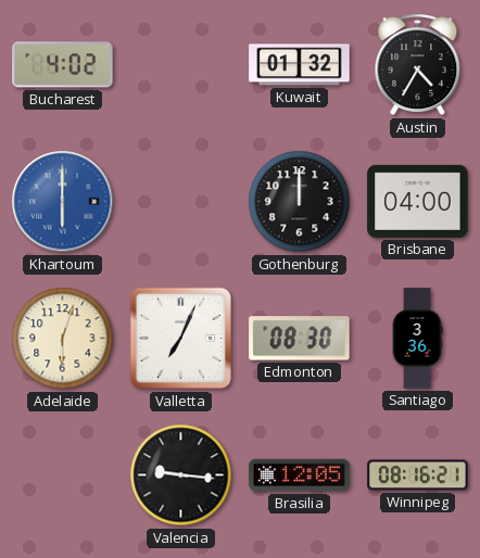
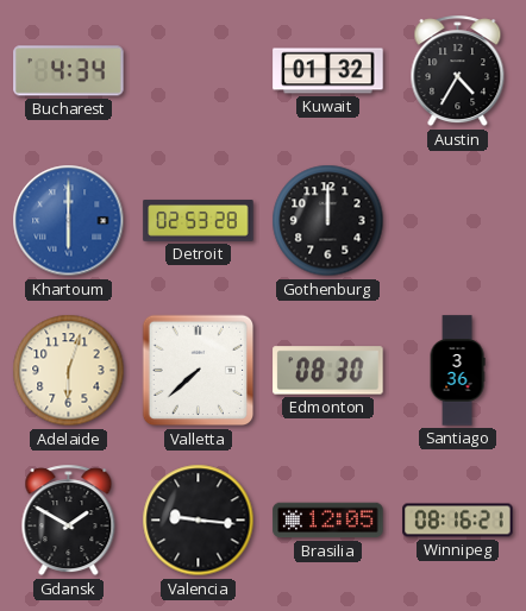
Bucharest: 4:02 -> 4:34 (69, 71)
Detroit: none -> 02:53 (199, 221)
Brisbane: 04:00 -> none (418, 201)
Valletta: 7:04 -> 7:38 (199, 371)
Gdansk: none -> 1:50 (69, 521)
